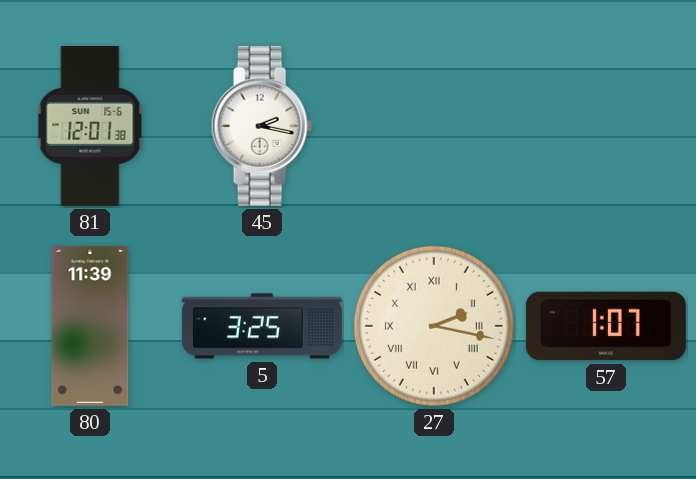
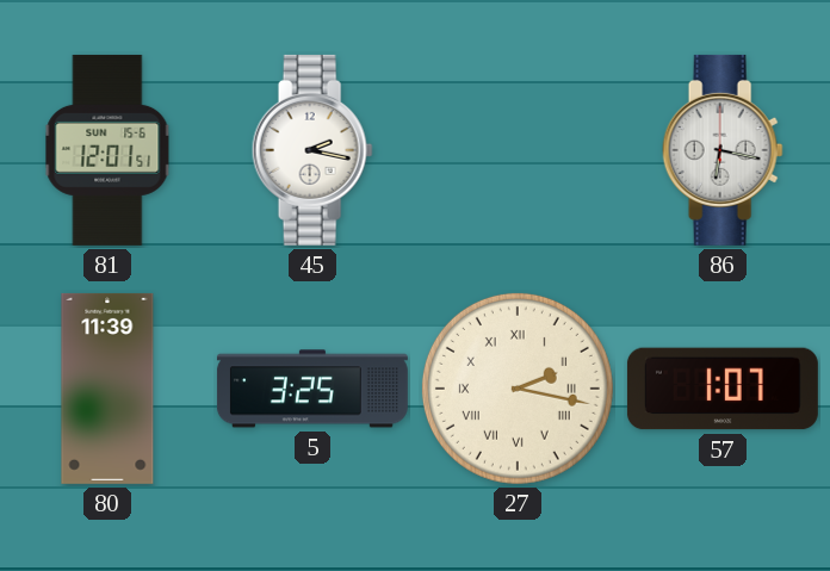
81: 12:01:38 -> 12:01:51 (107, 150)
86: none -> 6:17 (723, 150)
